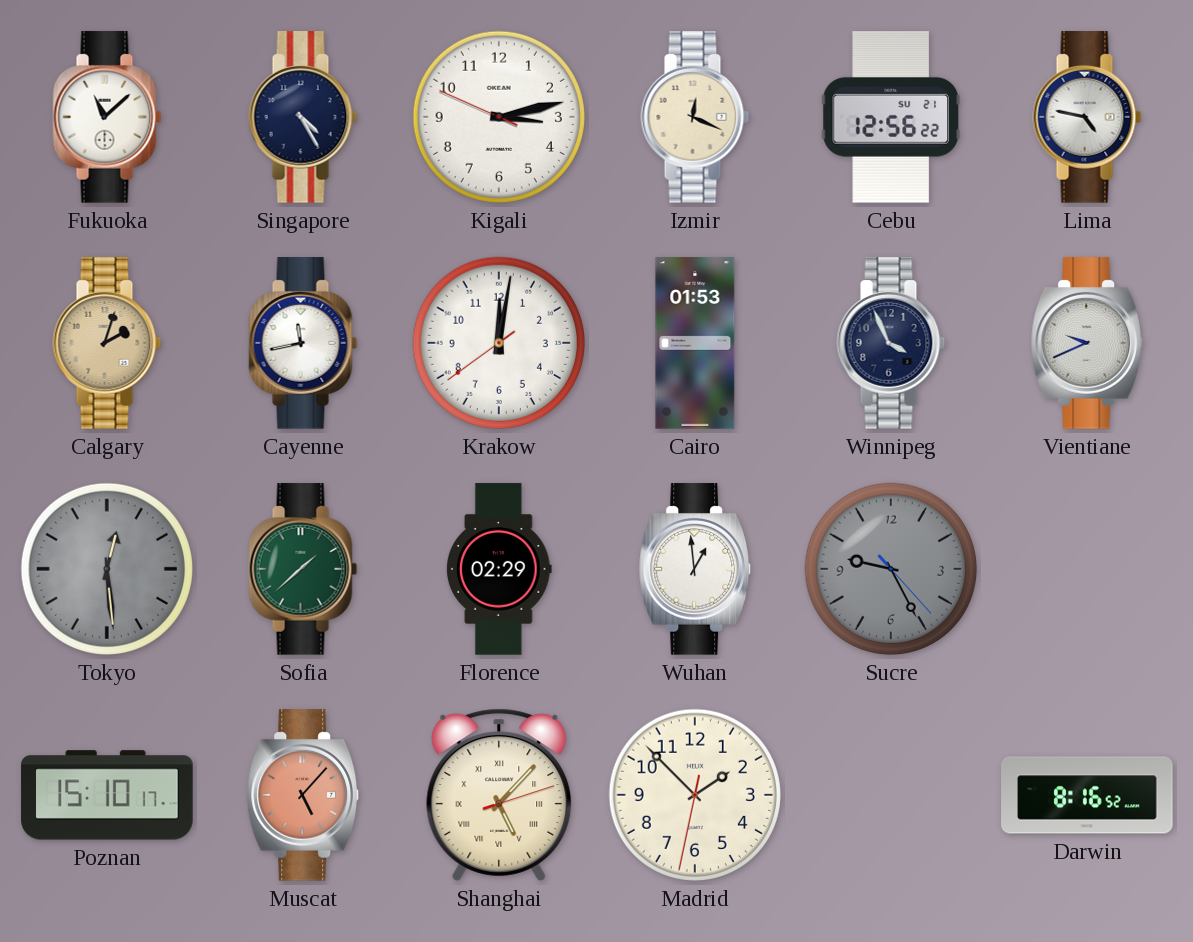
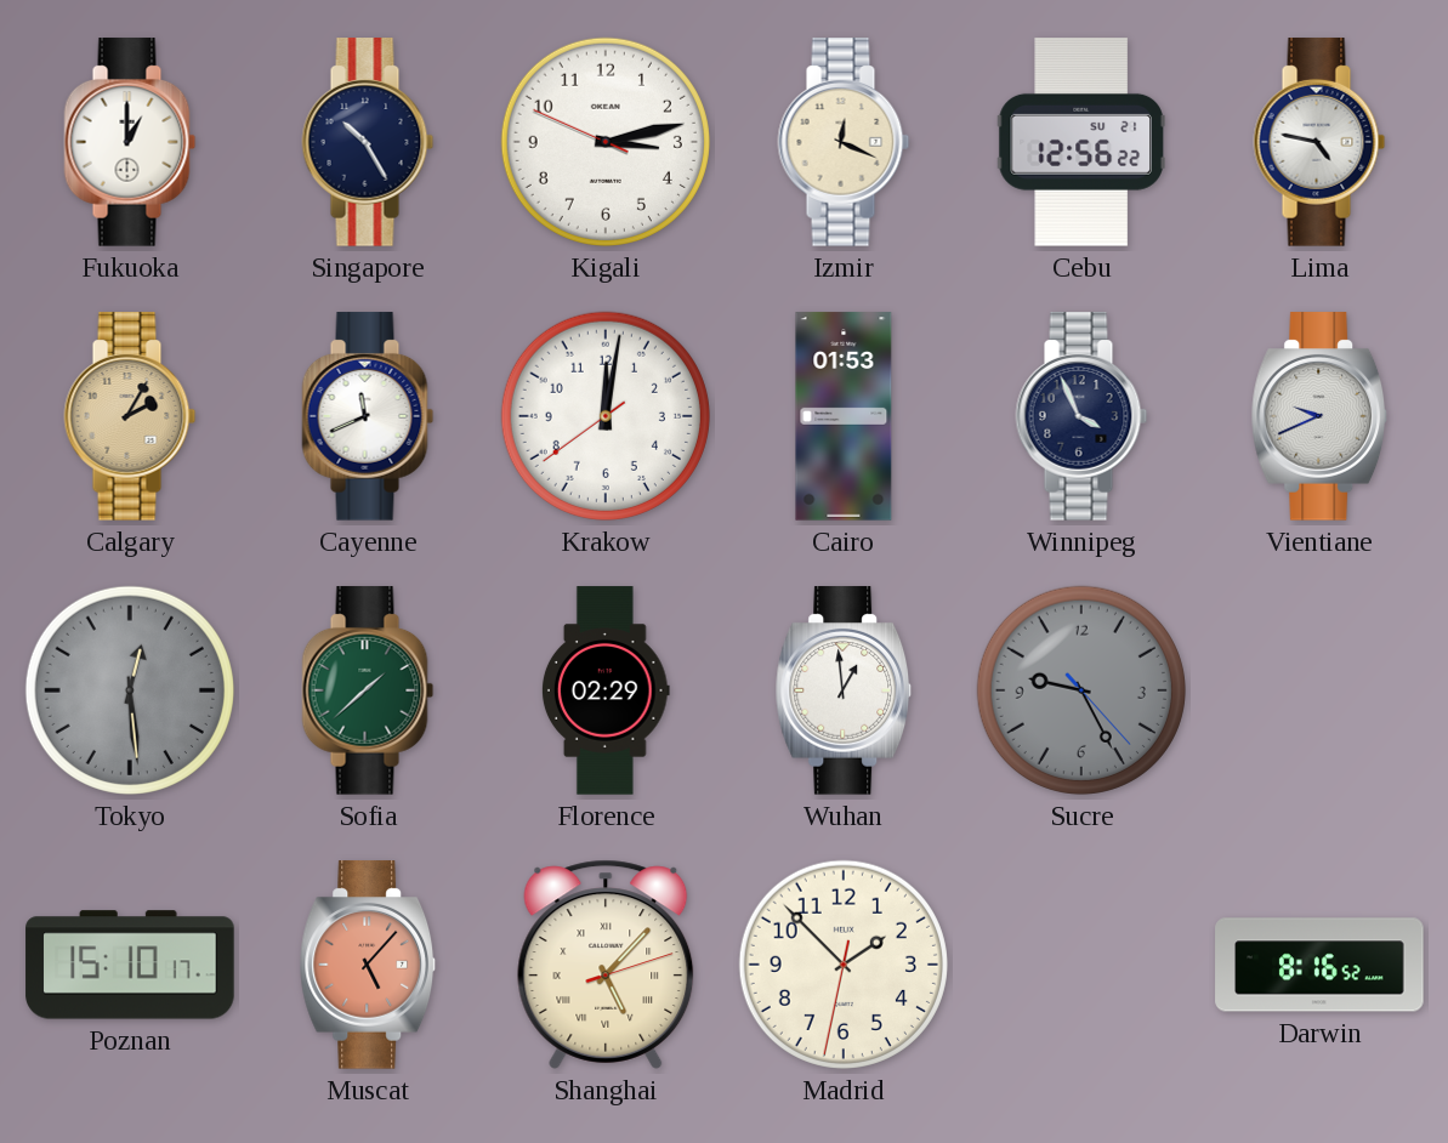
Fukuoka: 11:08 -> 1:00 (130, 142)
Singapore: 4:25 -> 10:25 (368, 142)
Calgary: 2:03 -> 2:05 (130, 416)
Cayenne: 11:43 -> 11:41 (368, 416)
